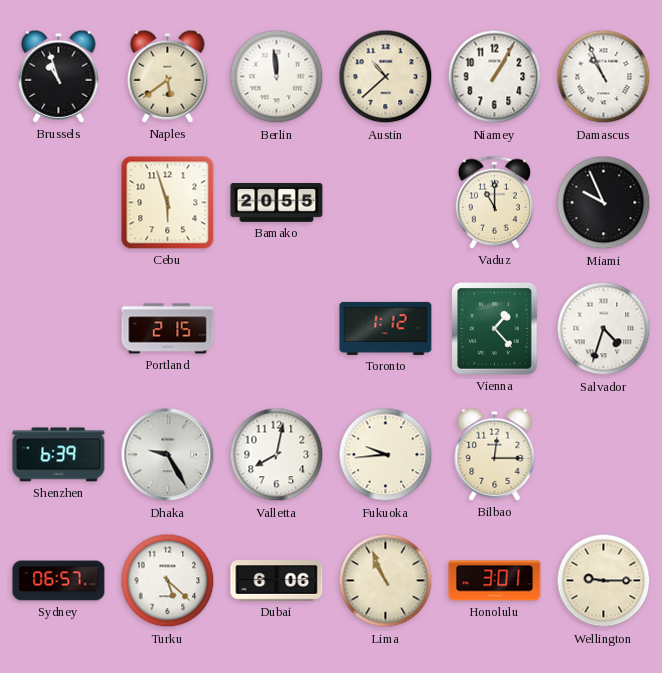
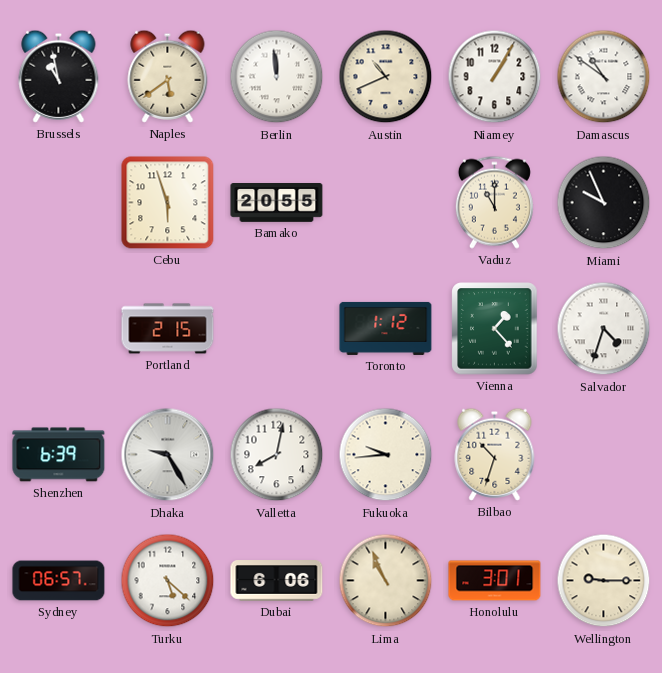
Brussels: 10:57 -> 10:58 (59, 76)
Austin: 10:38 -> 10:41 (386, 77)
Damascus: 10:56 -> 10:51 (604, 77)
Bilbao: 12:15 -> 10:33 (495, 454)
